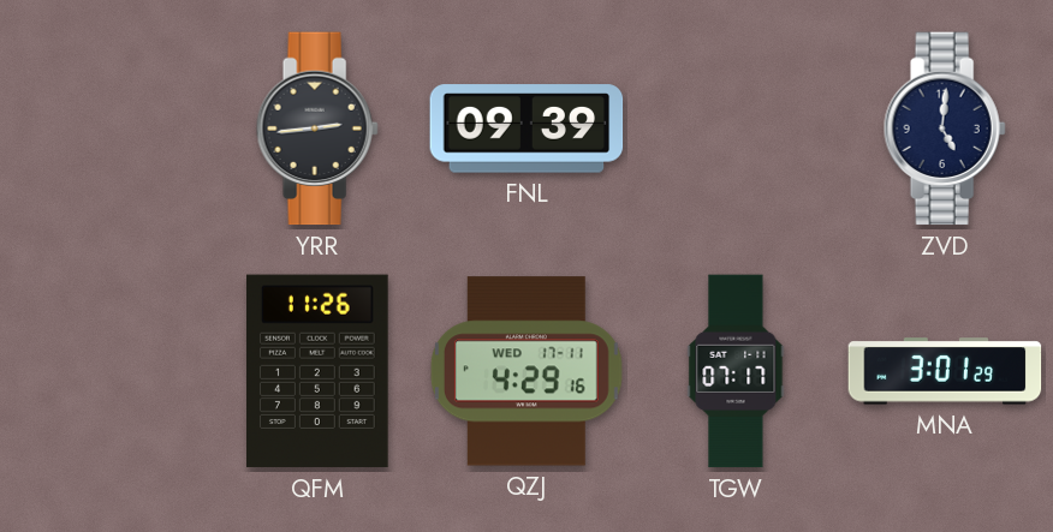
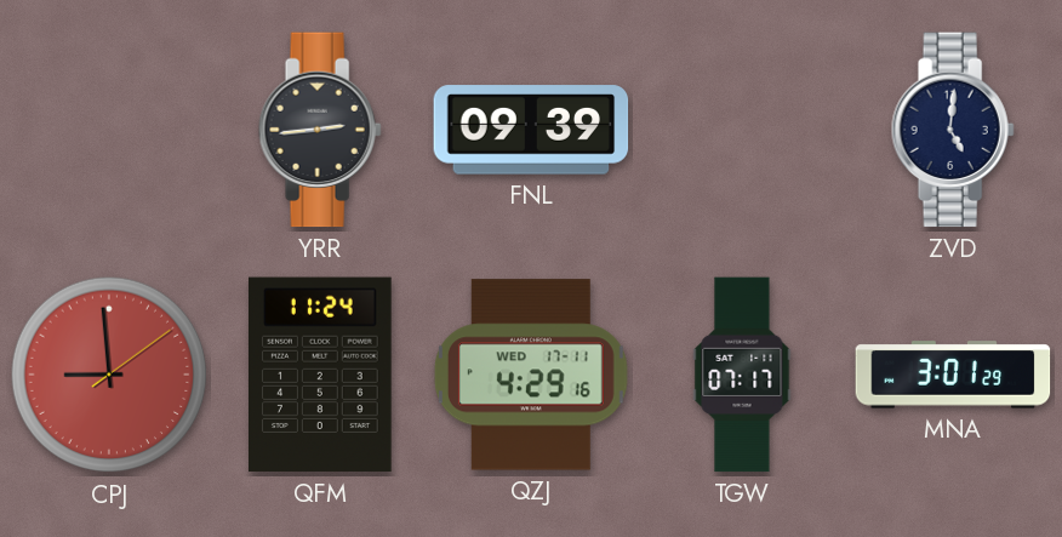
CPJ: none -> 8:59 (109, 375)
QFM: 11:26 -> 11:24 (321, 375)
